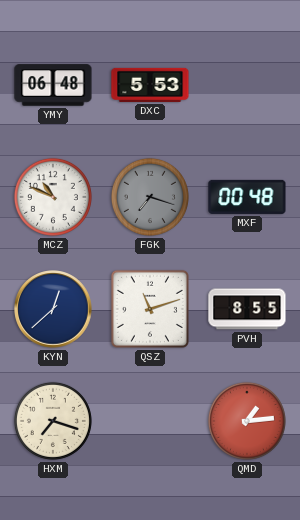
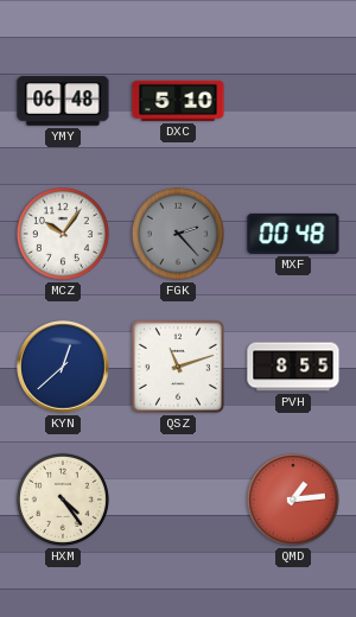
DXC: 5:53 -> 5:10 (178, 101)
MCZ: 10:49 -> 10:06 (63, 234)
FGK: 7:18 -> 2:23 (178, 234)
HXM: 7:18 -> 4:24 (63, 500)
